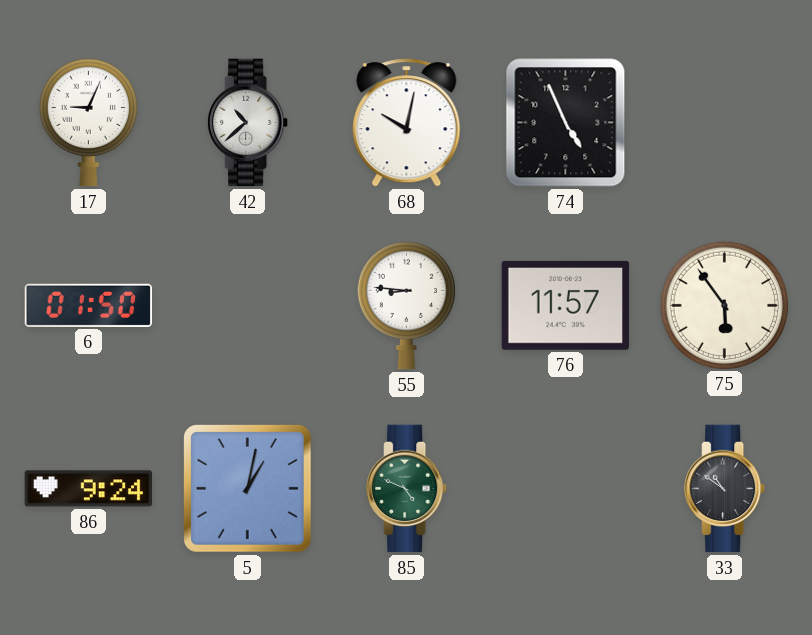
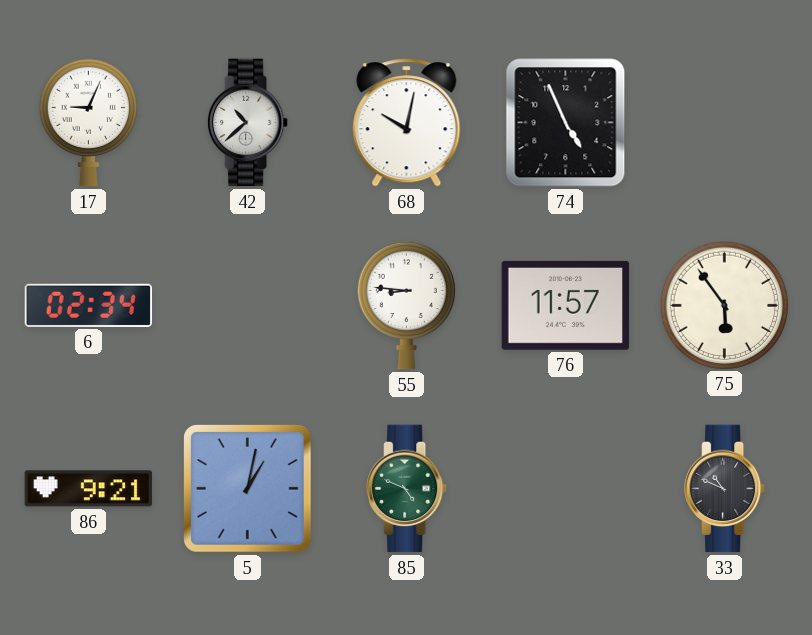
6: 01:50 -> 02:34 (89, 305)
86: 9:24 -> 9:21 (89, 489)
33: 10:51 -> 10:49 (725, 489)
